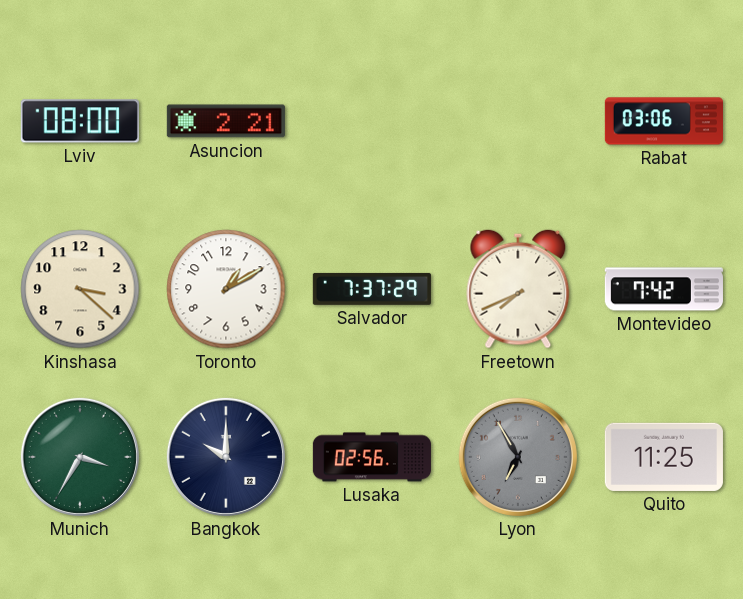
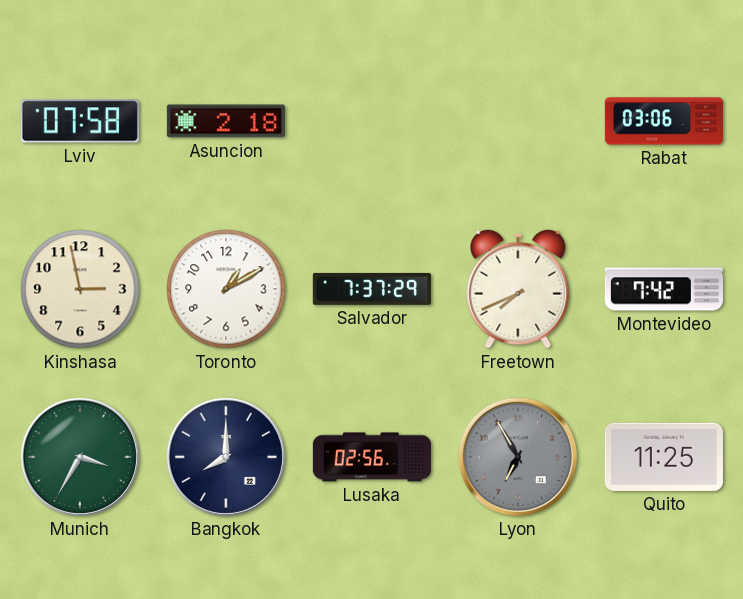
Lviv: 08:00 -> 07:58 (80, 121)
Asuncion: 2:21 -> 2:18 (226, 121)
Kinshasa: 3:22 -> 2:58 (80, 289)
Bangkok: 10:00 -> 8:00 (226, 457)
